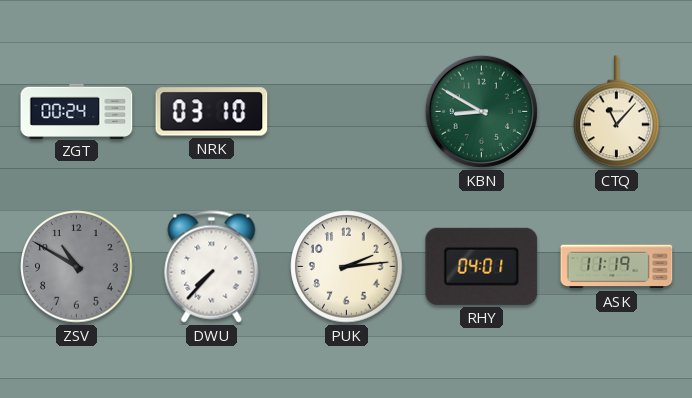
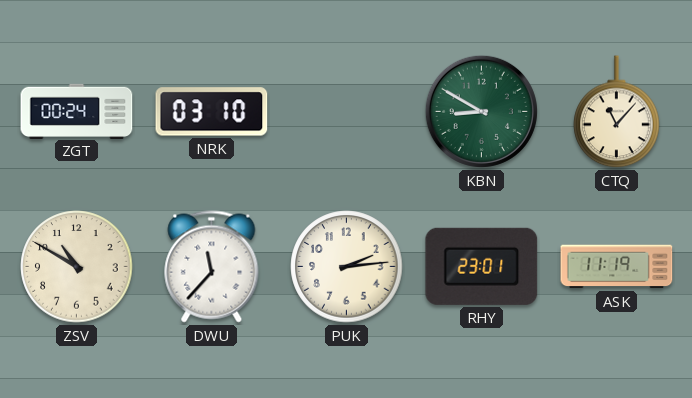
ZSV dial: grey -> cream (77, 267)
DWU: 7:37 -> 11:37 (212, 267)
RHY: 04:01 -> 23:01 (482, 266)
